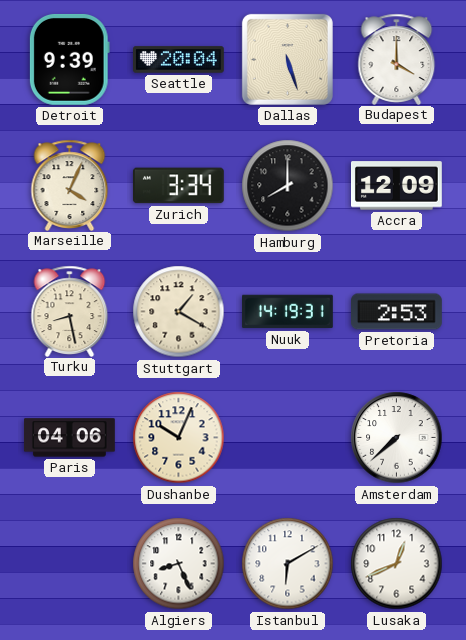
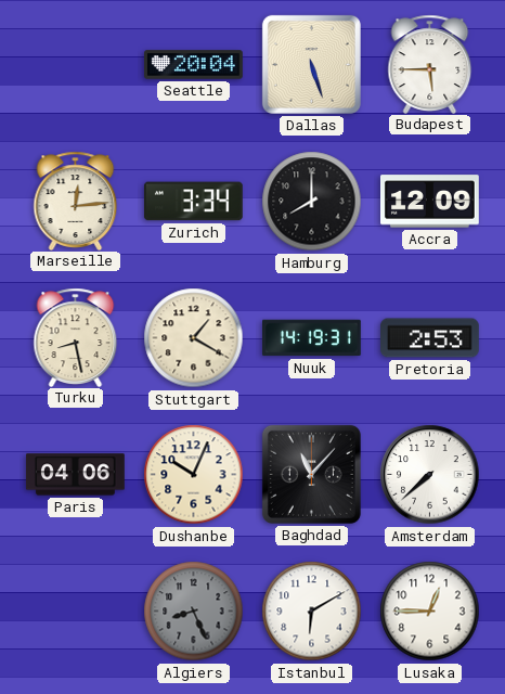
Detroit: 9:39 -> none (69, 59)
Budapest: 4:00 -> 5:45 (430, 64)
Marseille: 4:04 -> 12:14 (76, 201)
Baghdad: none -> 11:07 (311, 474)
Algiers dial: white -> grey (194, 612)
Lusaka: 12:41 -> 12:45 (430, 612)
